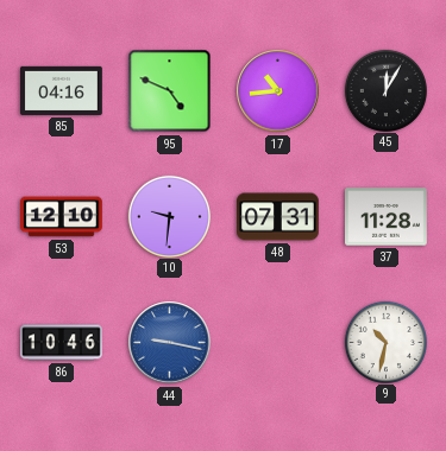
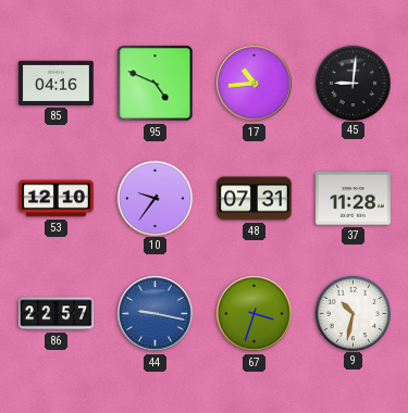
45: 12:05 -> 9:01 (353, 83)
10: 9:31 -> 9:36 (154, 198)
86: 10:46 -> 22:57 (57, 314)
67: none -> 3:33 (255, 314)
